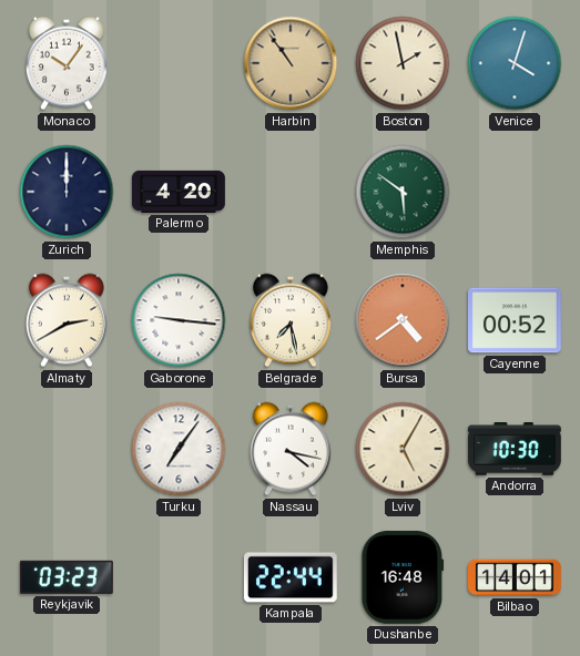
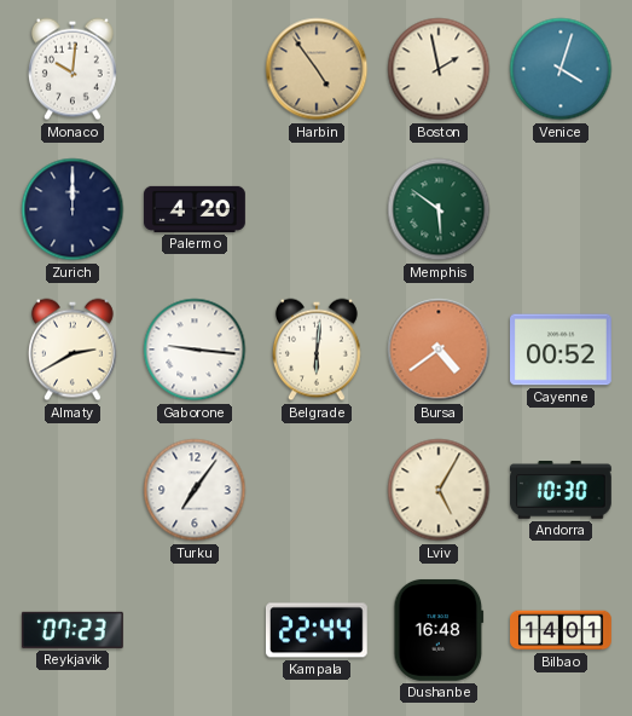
Monaco: 10:06 -> 10:01 (73, 69)
Harbin: 10:54 -> 4:54 (317, 69)
Belgrade: 7:28 -> 6:01 (317, 350)
Nassau: 4:17 -> none (291, 449)
Reykjavik: 03:23 -> 07:23 (73, 630)
